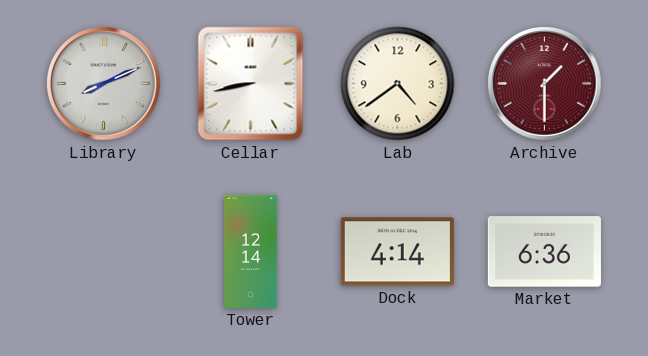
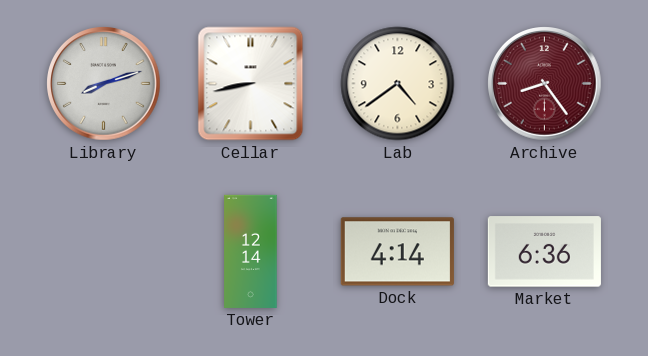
Library: 8:11 -> 8:12 (104, 84)
Archive: 1:30 -> 8:24 (545, 84)
